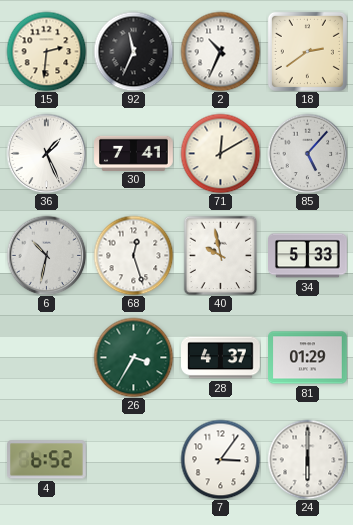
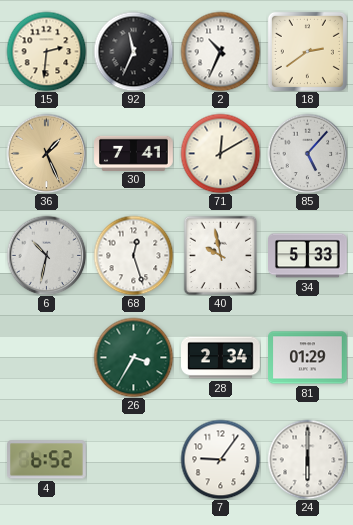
36 dial: white -> champagne (46, 153)
28: 4:37 -> 2:34 (221, 358)
7: 3:06 -> 9:06 (220, 459)
